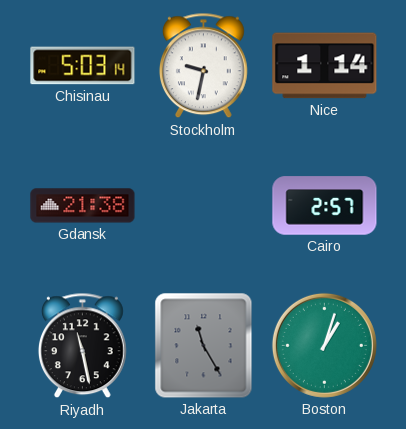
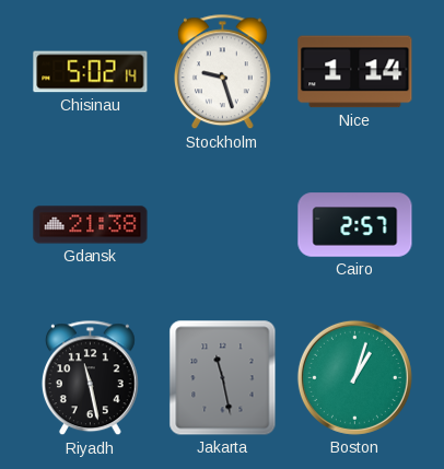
Chisinau: 5:03 -> 5:02 (91, 72)
Stockholm: 9:32 -> 9:27 (222, 72)
Jakarta: 11:25 -> 11:28 (223, 378)
